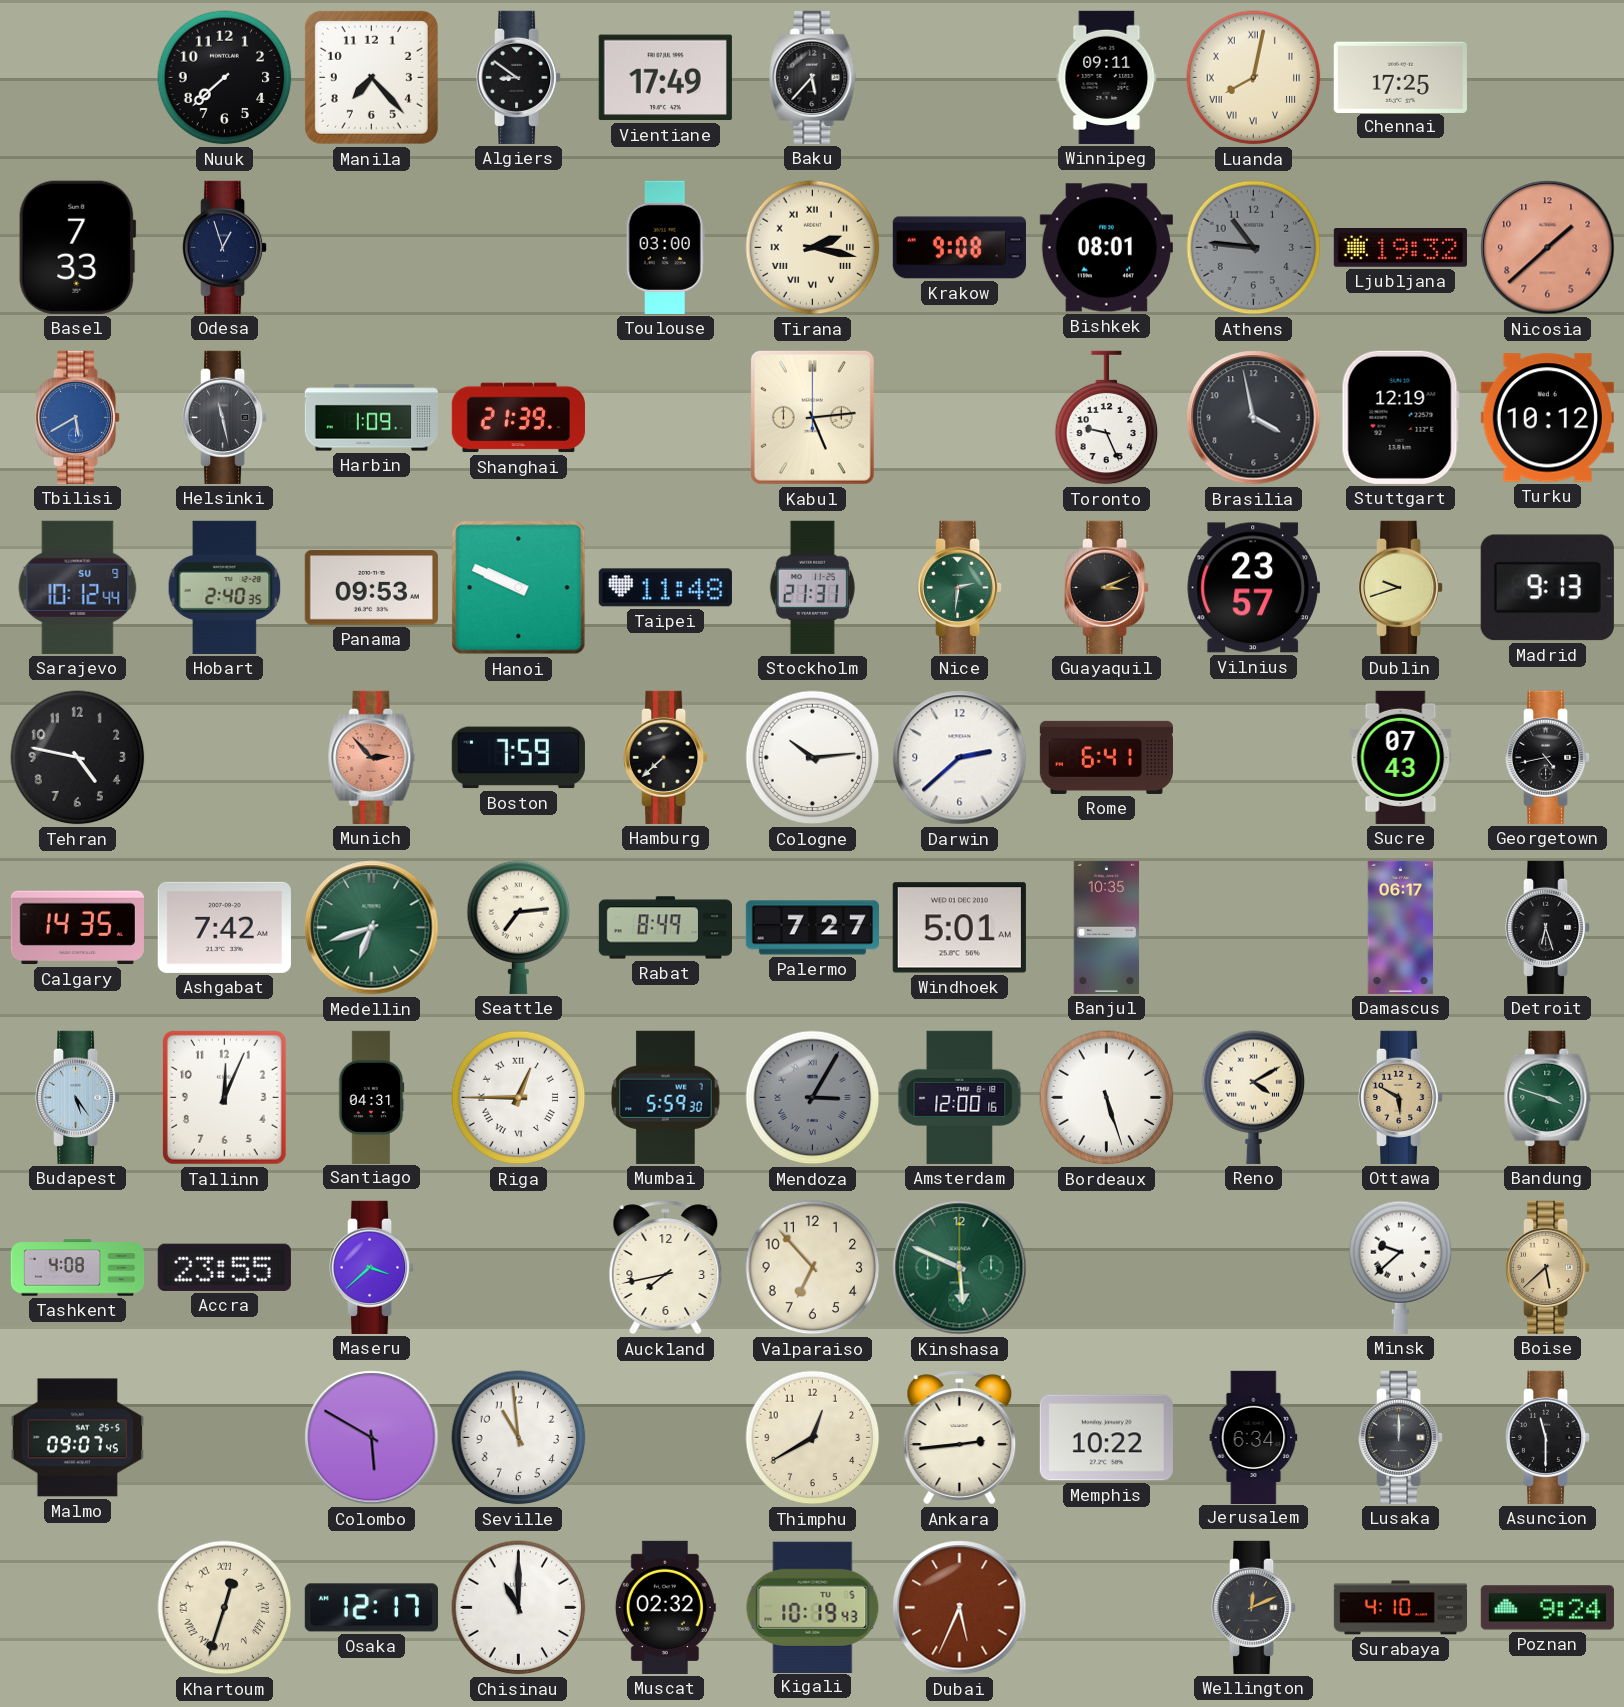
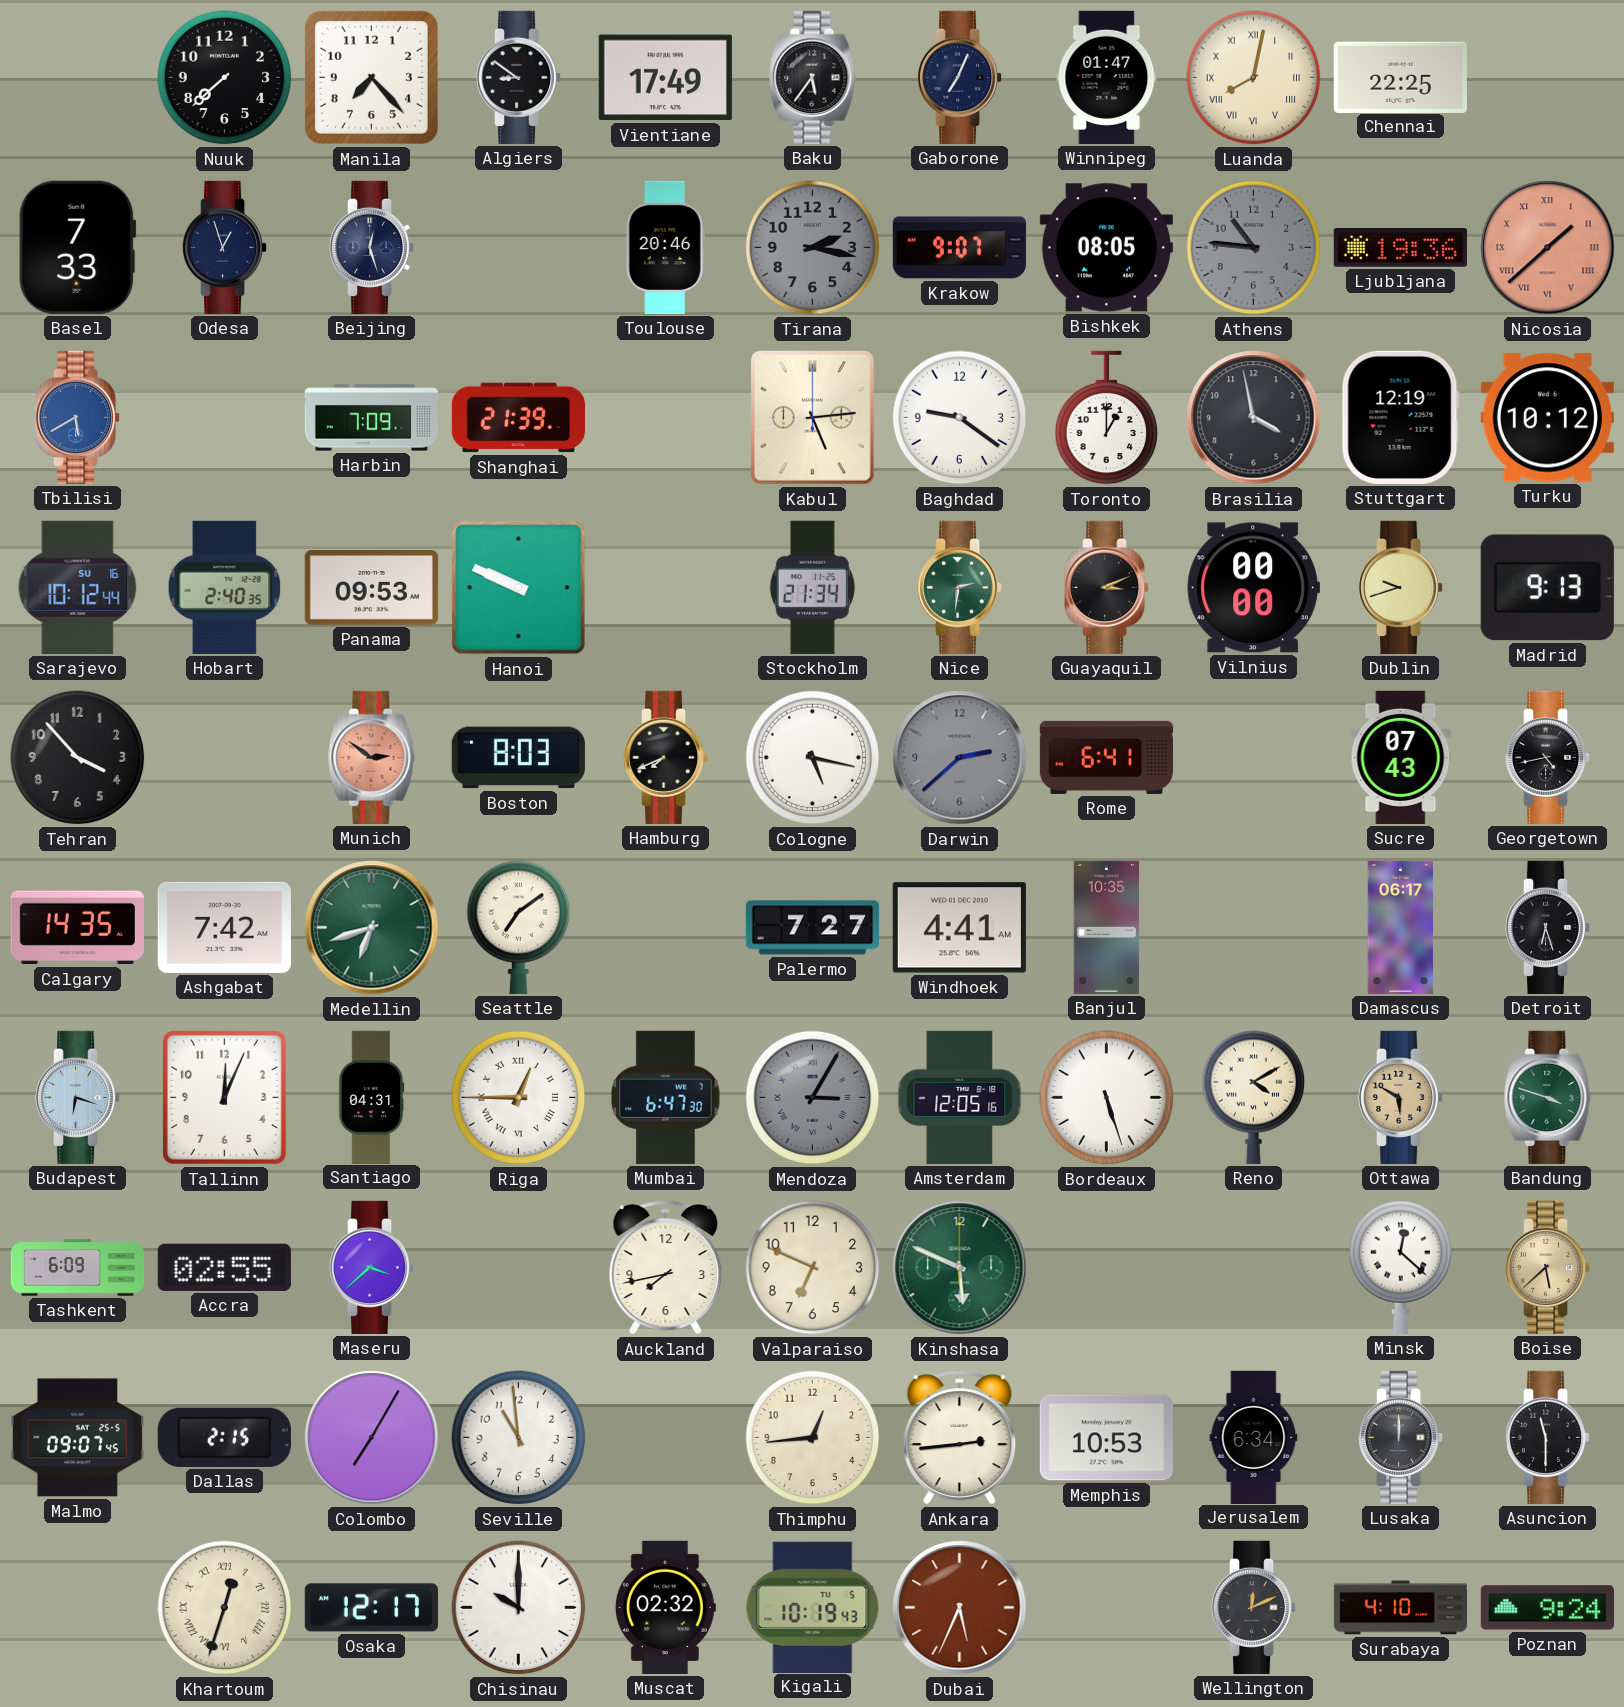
Baku: 5:37 -> 5:36 (813, 77)
Gaborone: none -> 7:04 (961, 77)
Winnipeg: 09:11 -> 01:47 (1107, 77)
Chennai: 17:25 -> 22:25 (1400, 77)
Beijing: none -> 12:27 (373, 247)
Toulouse: 03:00 -> 20:46 (665, 247)
Tirana dial: cream -> grey (813, 248)
Tirana numerals: Roman -> Arabic (813, 248)
Krakow: 9:08 -> 9:07 (959, 248)
Bishkek: 08:01 -> 08:05 (1106, 248)
Ljubljana: 19:32 -> 19:36 (1400, 248)
Nicosia numerals: Arabic -> Roman (1548, 248)
Helsinki: 11:28 -> none (226, 417)
Harbin: 1:09 -> 7:09 (371, 418)
Baghdad: none -> 9:21 (960, 418)
Toronto: 9:26 -> 1:00 (1107, 418)
Sarajevo date: SU 9 -> SU 16 (78, 587)
Taipei: 11:48 -> none (665, 588)
Stockholm: 21:31 -> 21:34 (812, 587)
Vilnius: 23:57 -> 00:00 (1253, 588)
Tehran: 4:47 -> 3:53 (78, 758)
Munich: 2:53 -> 2:51 (372, 757)
Boston: 7:59 -> 8:03 (518, 758)
Hamburg: 7:38 -> 7:41 (667, 757)
Cologne: 10:14 -> 5:17 (813, 758)
Darwin dial: white -> grey (960, 758)
Seattle: 7:14 -> 7:09 (519, 927)
Rabat: 8:49 -> none (665, 928)
Windhoek: 5:01 -> 4:41 (959, 928)
Budapest: 5:24 -> 6:18 (79, 1097)
Mumbai: 5:59 -> 6:47 (666, 1097)
Amsterdam: 12:00 -> 12:05 (960, 1097)
Tashkent: 4:08 -> 6:09 (78, 1268)
Accra: 23:55 -> 02:55 (224, 1267)
Valparaiso: 6:53 -> 6:49 (813, 1268)
Minsk: 9:38 -> 12:22 (1401, 1267)
Dallas: none -> 2:15 (224, 1437)
Colombo: 5:50 -> 7:05 (372, 1438)
Thimphu: 12:40 -> 12:44 (813, 1438)
Memphis: 10:22 -> 10:53 (1106, 1438)
Chisinau: 11:00 -> 10:00 (519, 1608)
